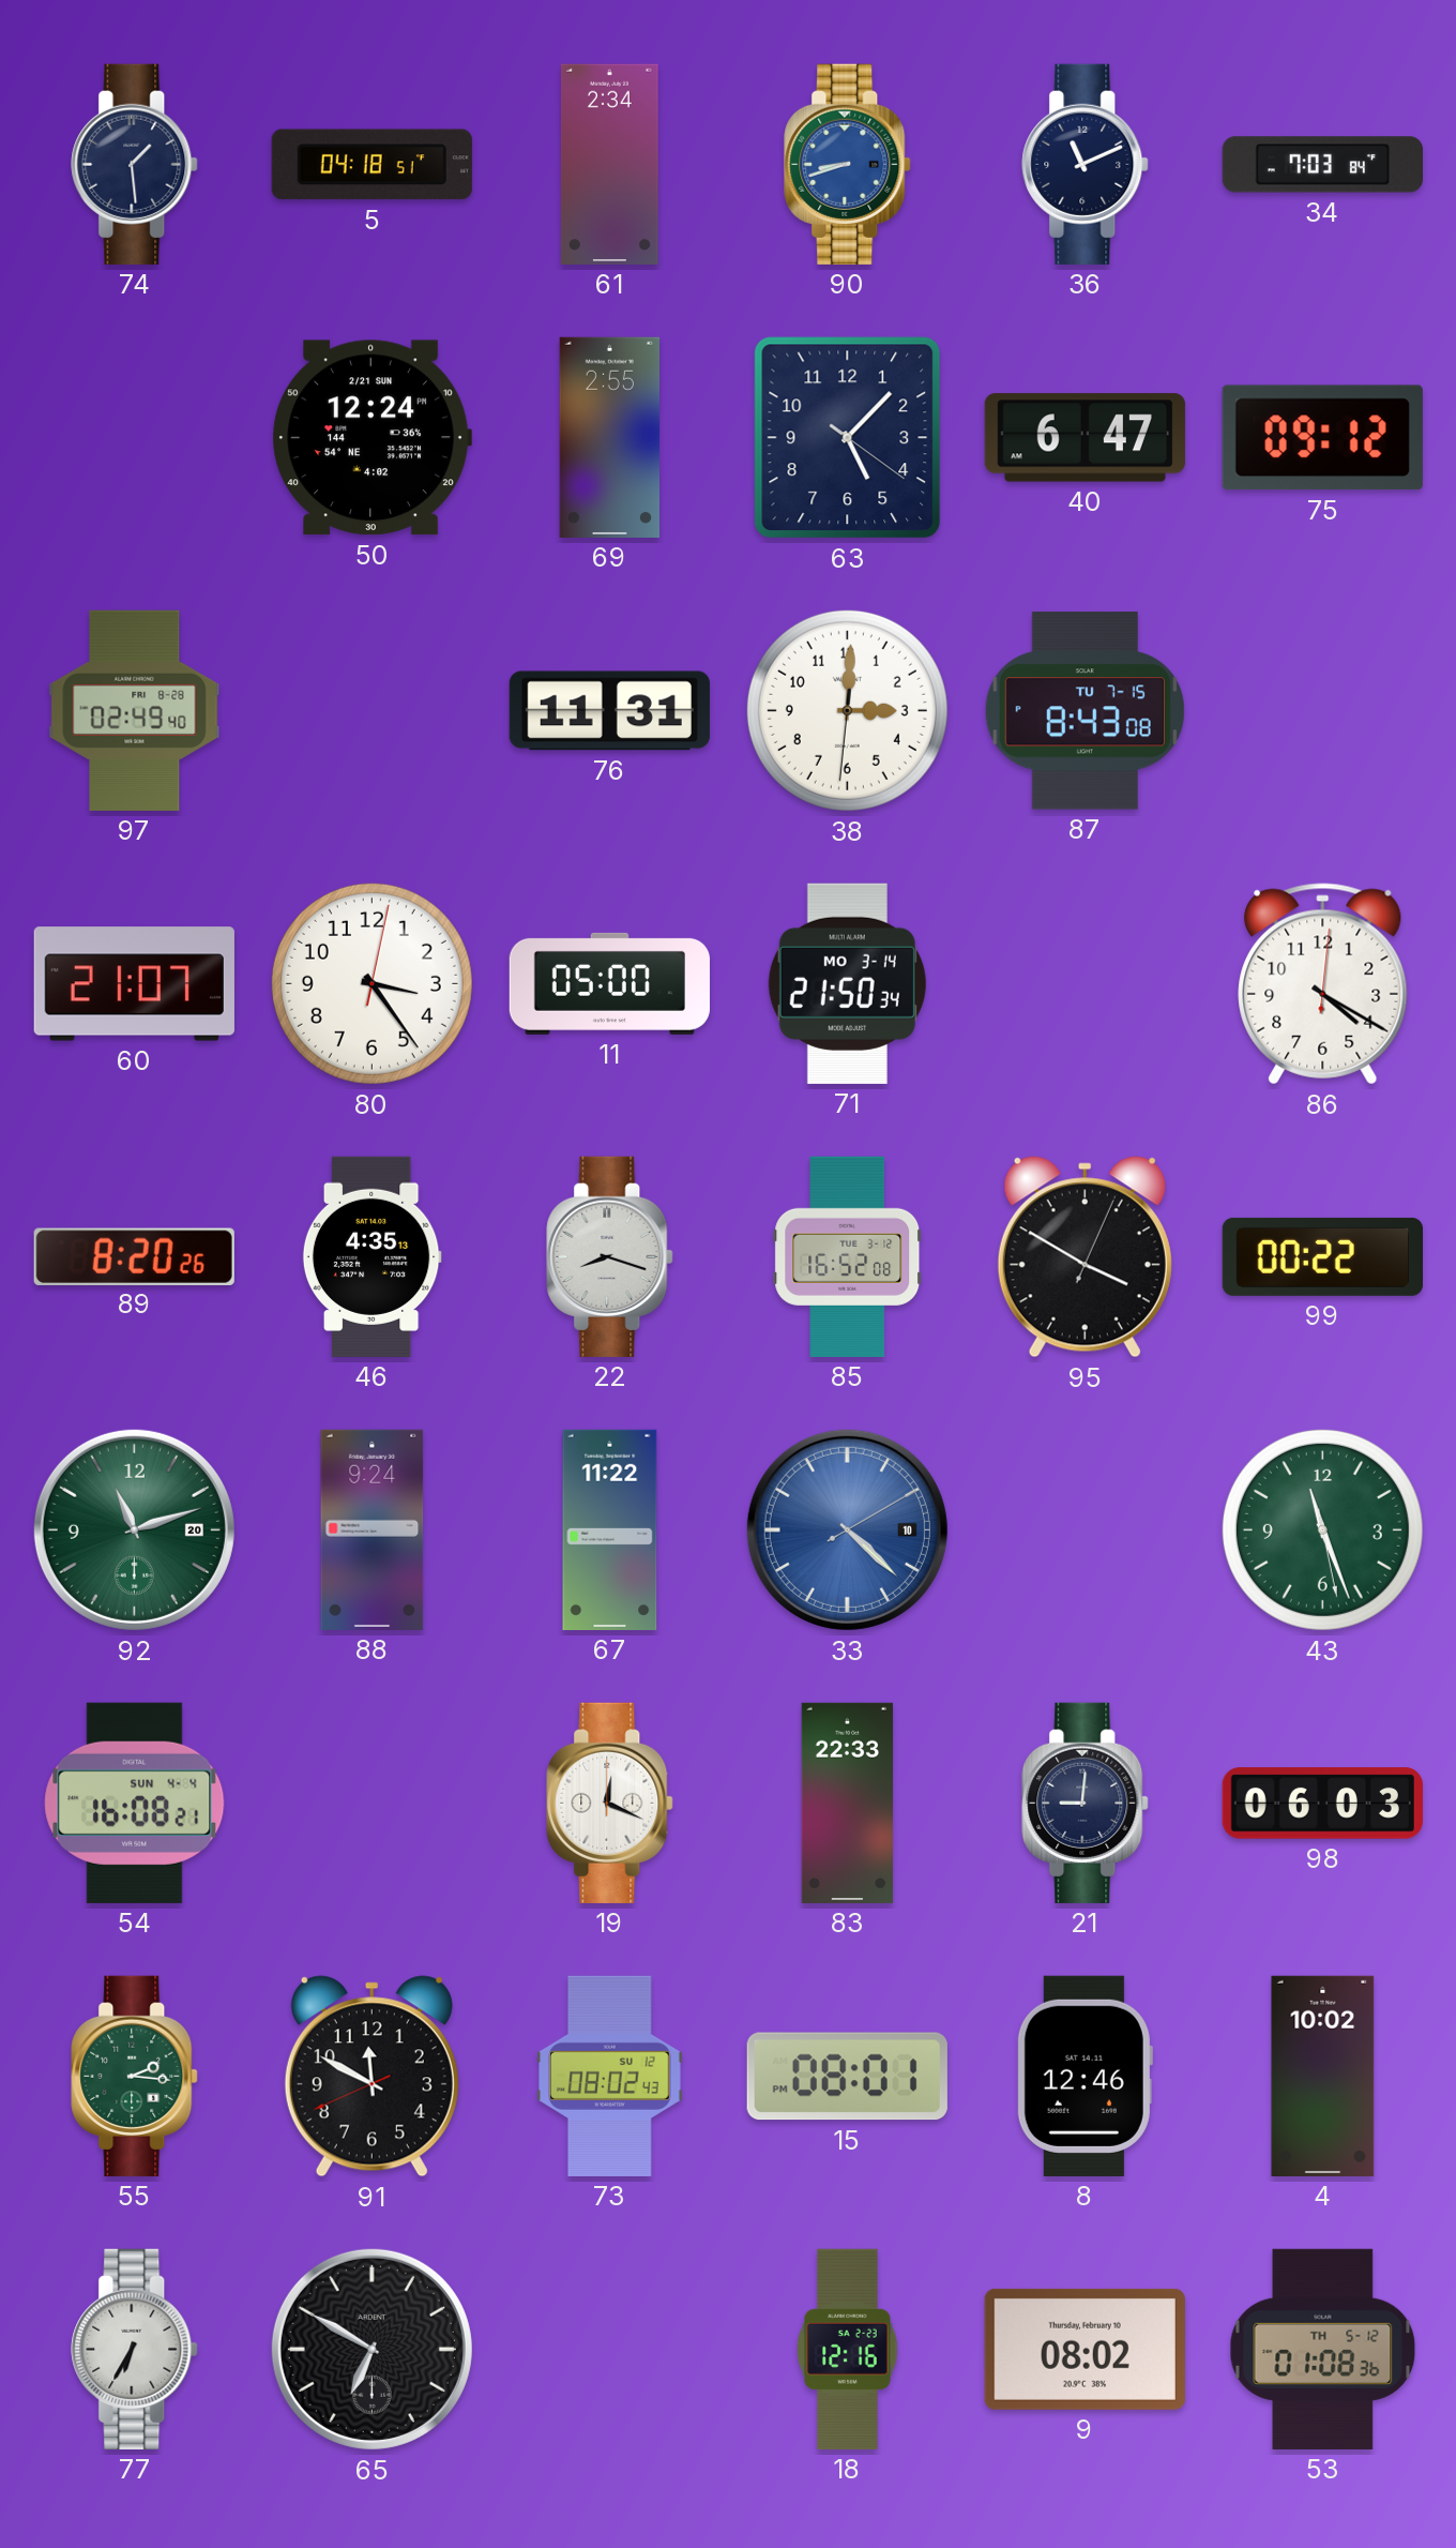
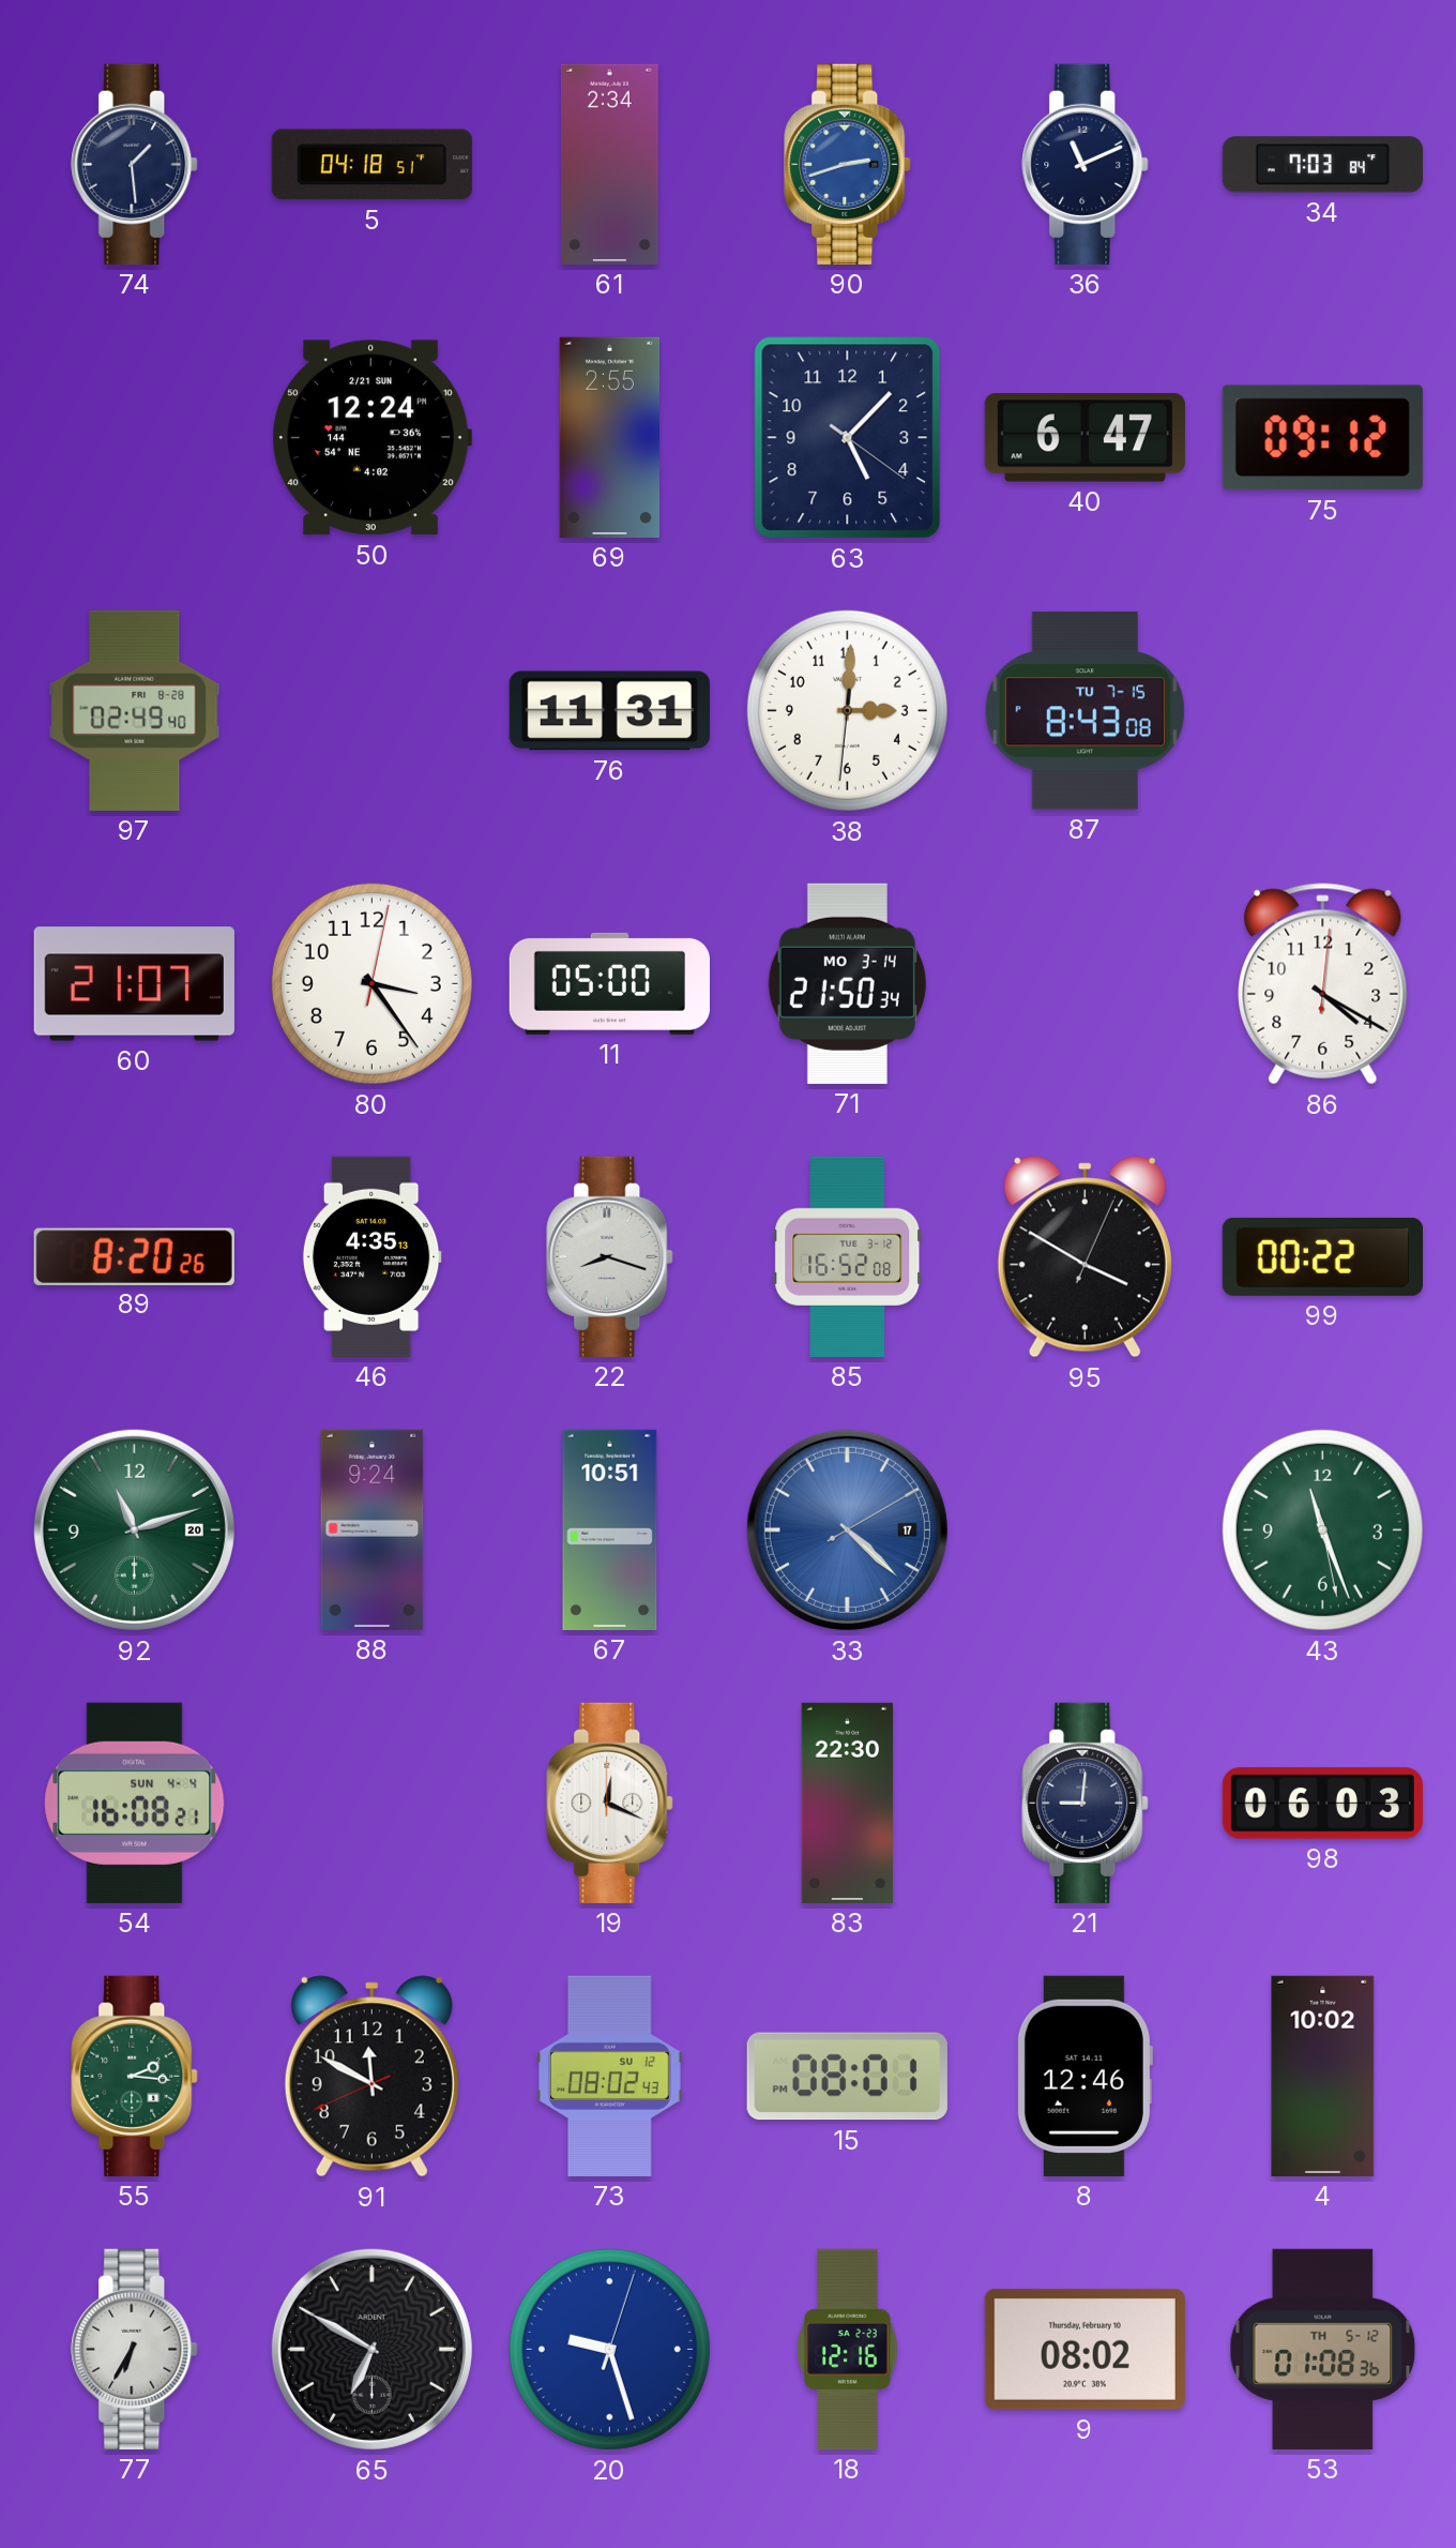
90: 8:42 -> 2:42 (848, 164)
67: 11:22 -> 10:51 (610, 1529)
33 date: 10 -> 17 (847, 1529)
83: 22:33 -> 22:30 (848, 1803)
20: none -> 9:27 (609, 2349)
